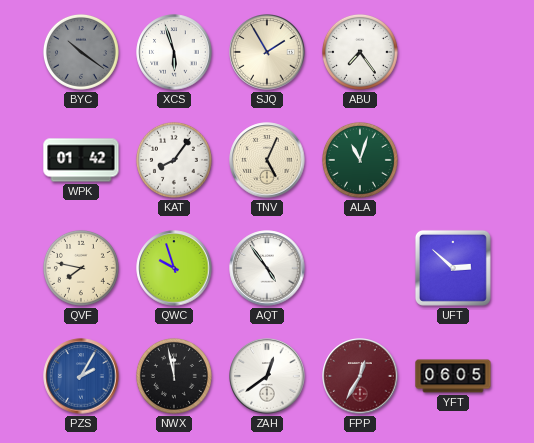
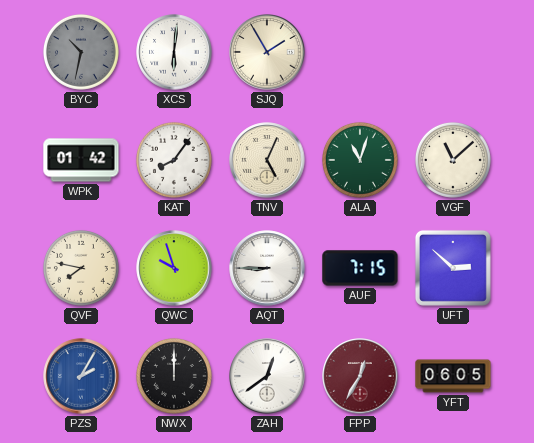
BYC: 10:21 -> 10:32 (81, 52)
XCS: 5:57 -> 6:01 (174, 52)
ABU: 7:24 -> none (360, 52)
VGF: none -> 11:08 (453, 160)
AQT: 4:54 -> 8:45 (267, 268)
AUF: none -> 7:15 (360, 268)
NWX: 11:58 -> 12:00 (174, 376)
